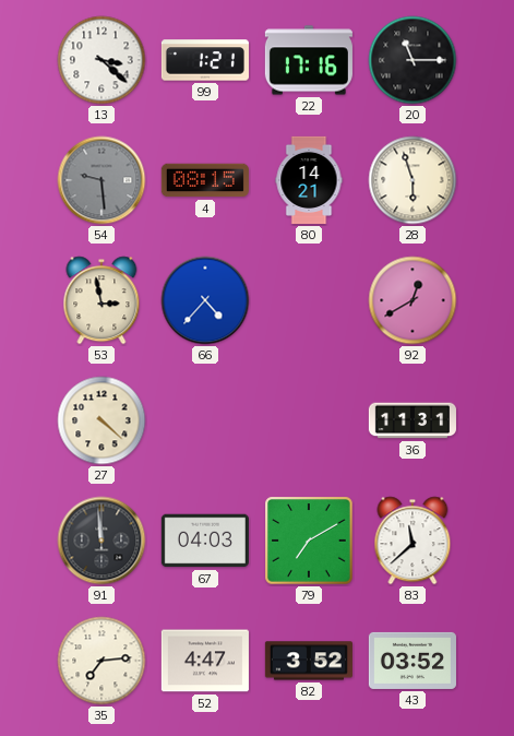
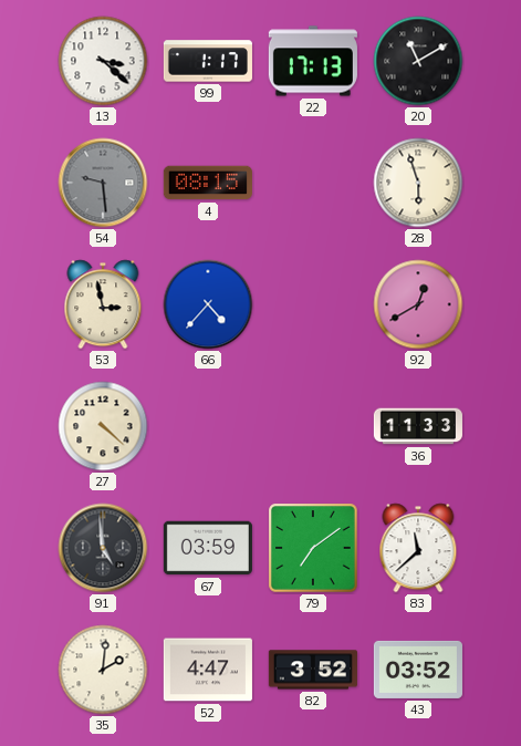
99: 1:21 -> 1:17 (208, 61)
22: 17:16 -> 17:13 (313, 61)
20: 11:15 -> 11:10 (418, 61)
80: 14:21 -> none (309, 180)
36: 11:31 -> 11:33 (418, 426)
91: 11:59 -> 4:59 (103, 548)
67: 04:03 -> 03:59 (208, 548)
79: 7:10 -> 7:09 (313, 548)
35: 7:14 -> 2:01 (103, 670)
